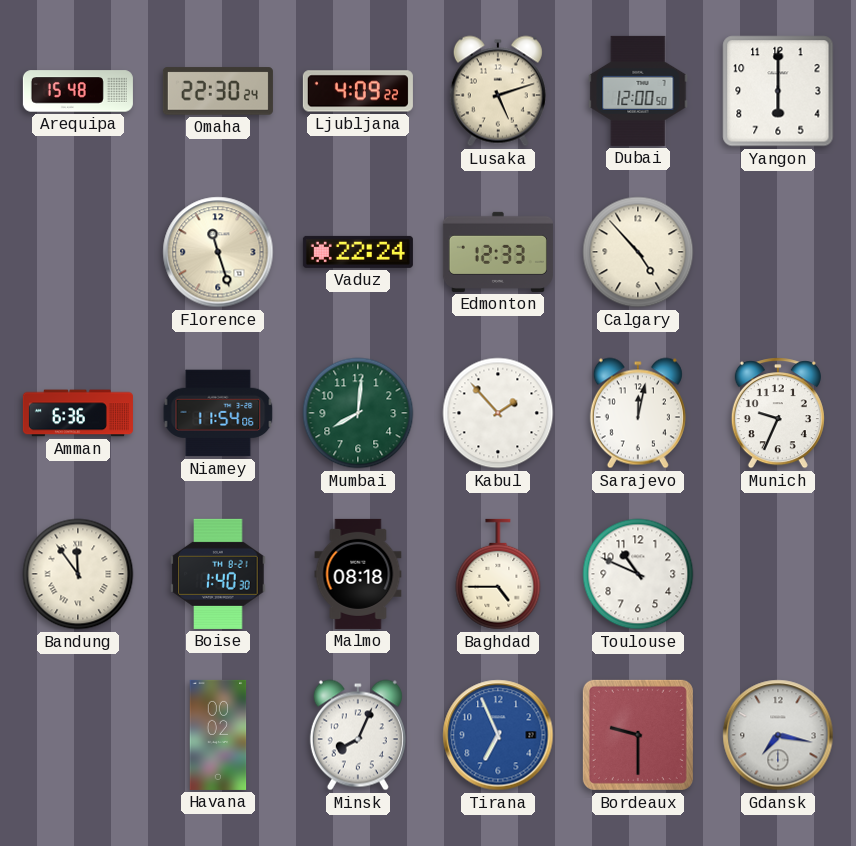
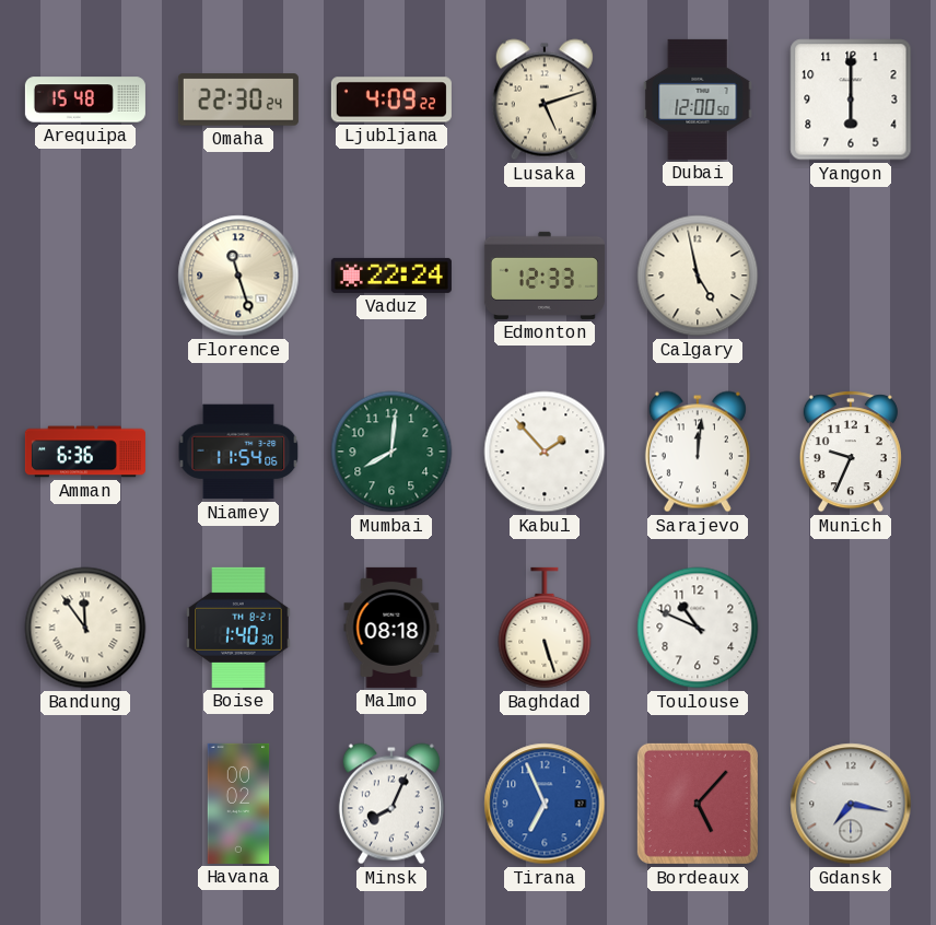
Calgary: 4:53 -> 4:58 (698, 276)
Sarajevo: 12:02 -> 12:01 (698, 452)
Baghdad: 4:45 -> 5:27 (545, 628)
Bordeaux: 9:30 -> 5:07 (698, 804)
